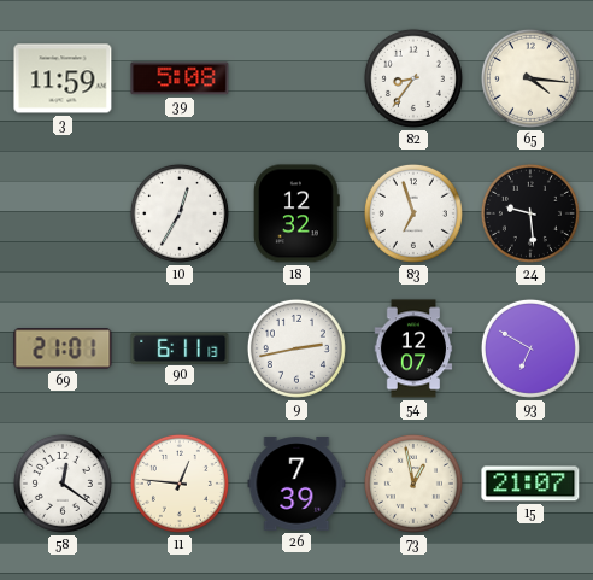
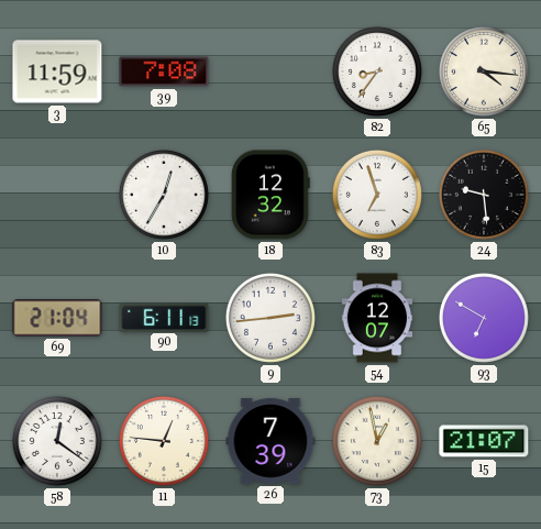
39: 5:08 -> 7:08 (164, 71)
69: 21:01 -> 21:04 (57, 318)
9: 2:43 -> 2:44 (270, 318)
